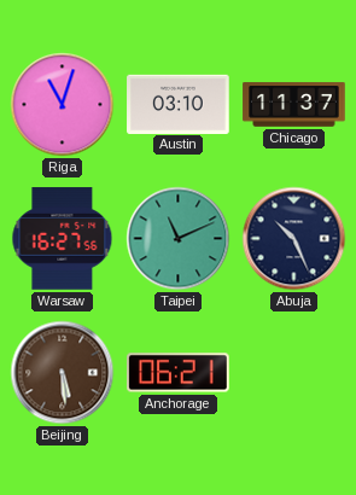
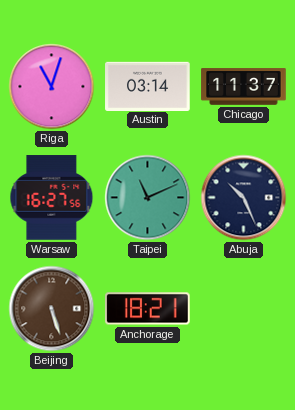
Austin: 03:10 -> 03:14 (148, 86)
Beijing: 5:29 -> 5:27 (52, 309)
Anchorage: 06:21 -> 18:21 (148, 309)
